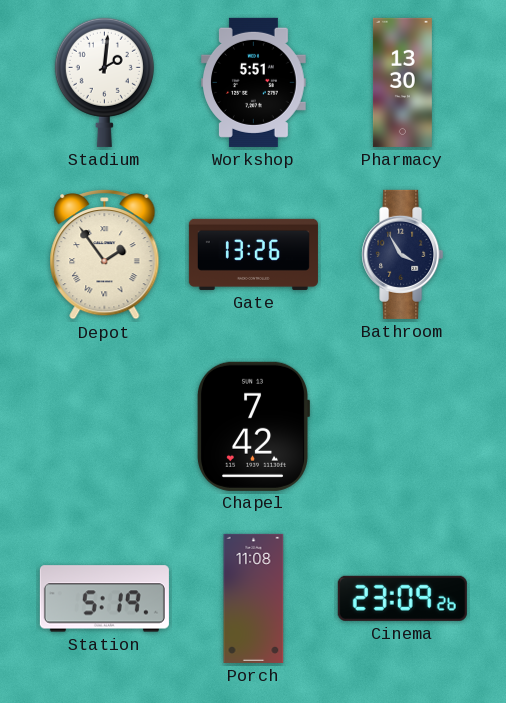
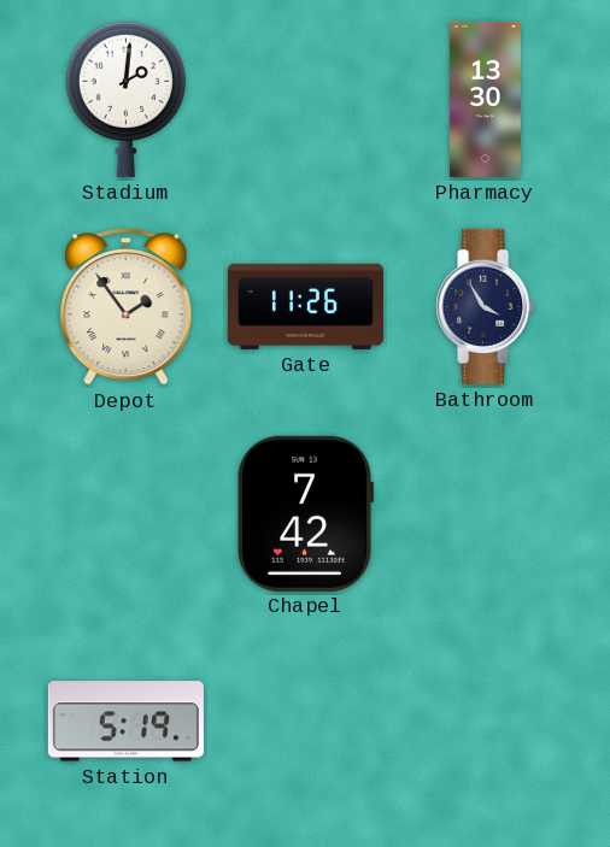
Workshop: 5:51 -> none (254, 82)
Gate: 13:26 -> 11:26 (305, 306)
Porch: 11:08 -> none (254, 598)
Cinema: 23:09 -> none (402, 598)
